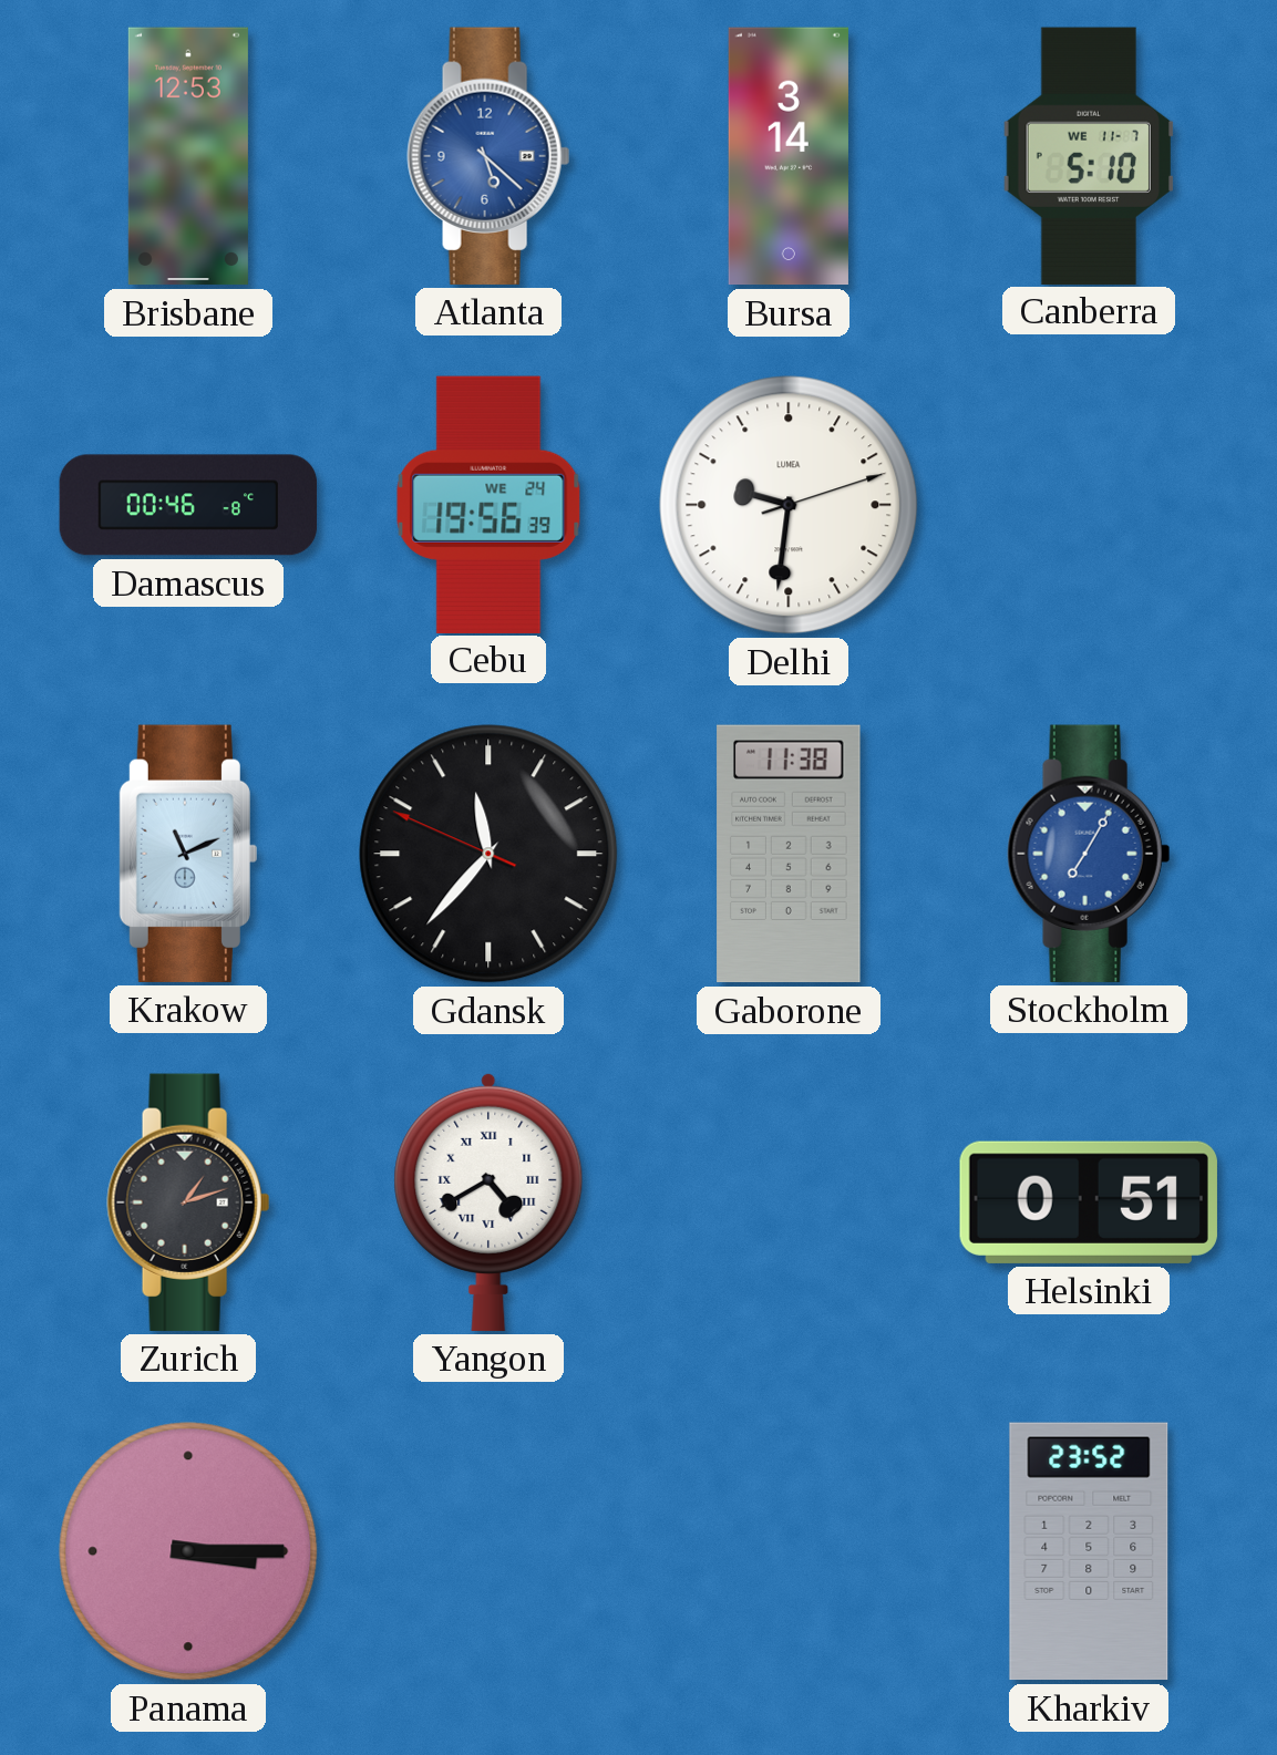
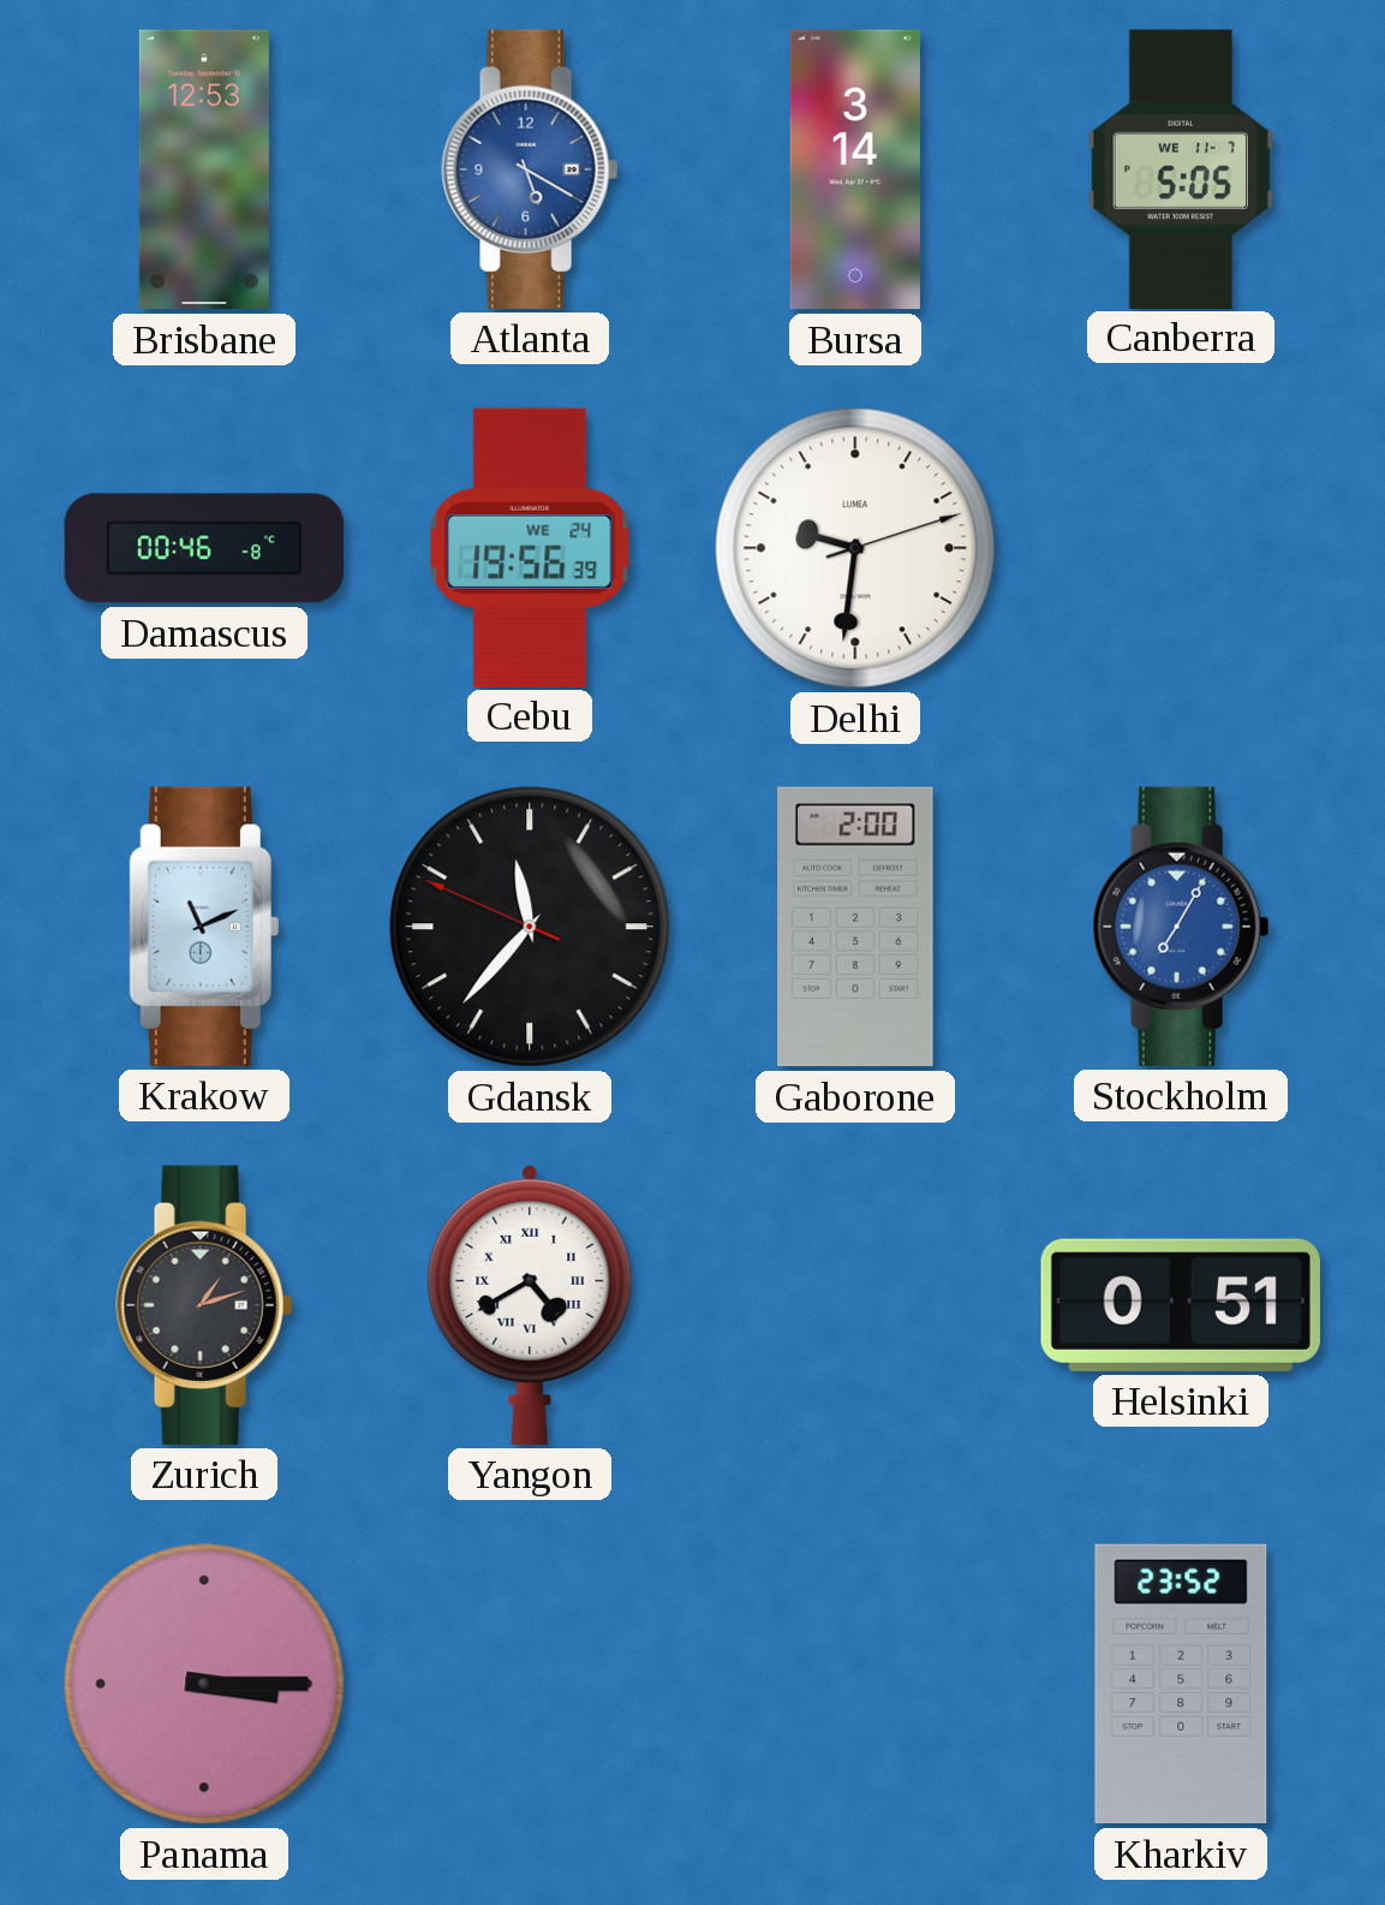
Atlanta: 5:22 -> 5:20 (530, 169)
Canberra: 5:10 -> 5:05 (1181, 168)
Gaborone: 11:38 -> 2:00 (855, 927)
